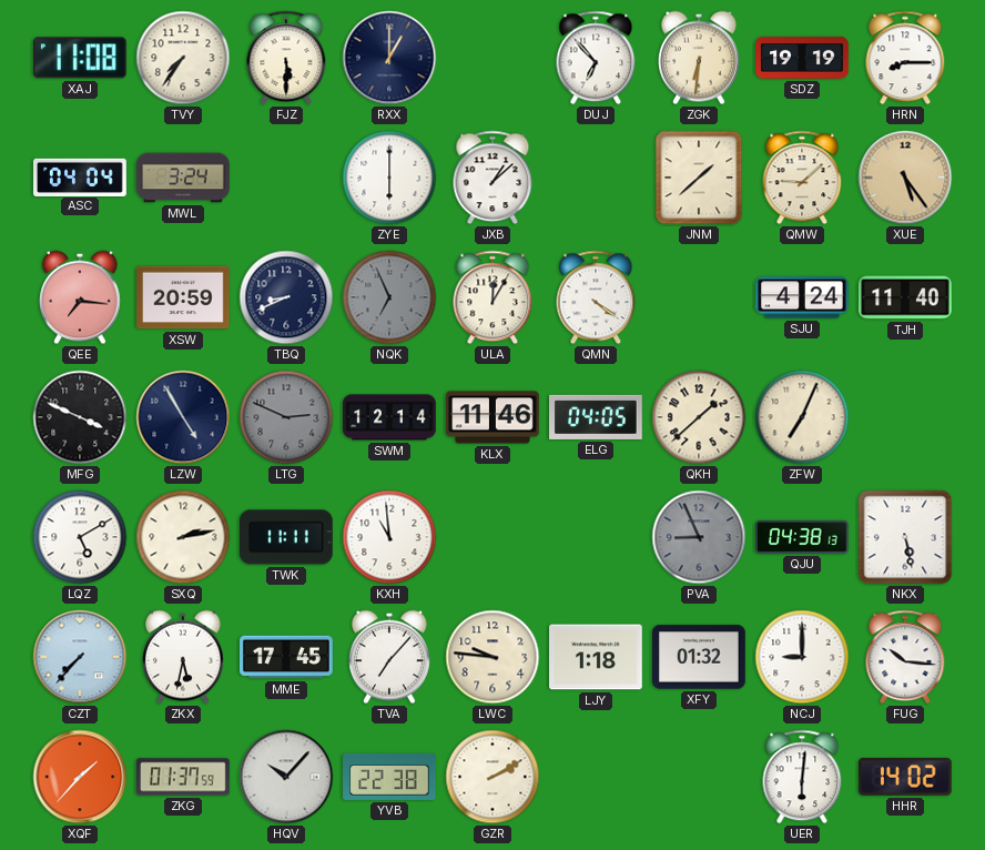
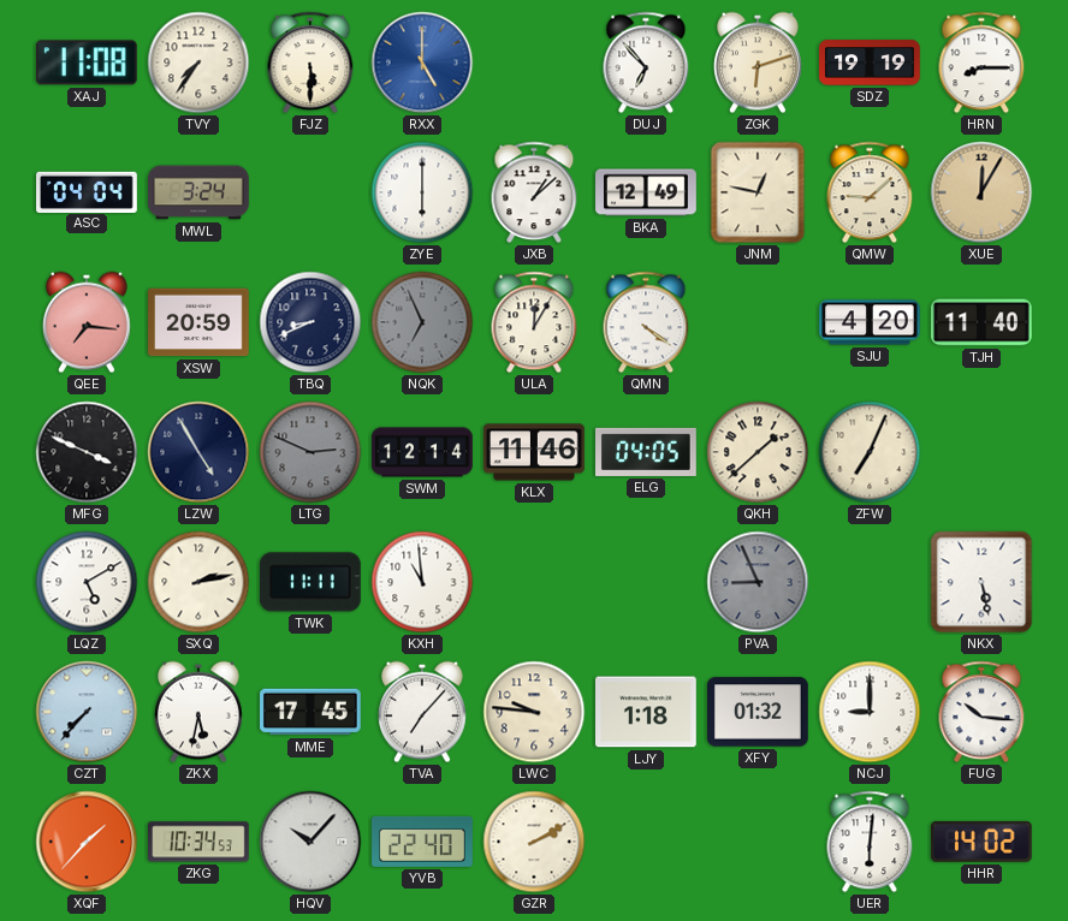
RXX: 1:00 -> 5:00 (422, 63)
RXX dial: navy -> blue (422, 63)
ZGK: 6:31 -> 6:12 (759, 63)
BKA: none -> 12:49 (646, 192)
JNM: 1:38 -> 12:47 (758, 192)
XUE: 5:24 -> 12:05 (981, 192)
SJU: 4:24 -> 4:20 (870, 322)
QJU: 04:38 -> none (803, 537)
ZKG: 01:37 -> 10:34 (198, 842)
YVB: 22:38 -> 22:40 (422, 842)
